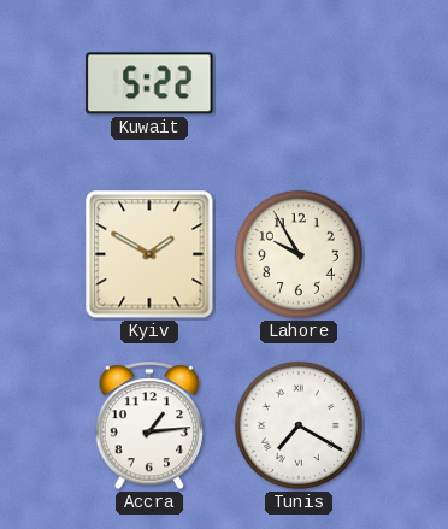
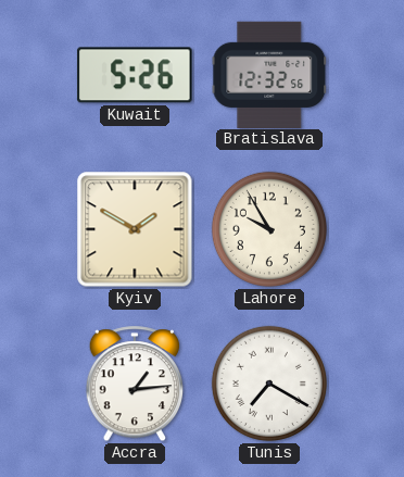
Kuwait: 5:22 -> 5:26 (135, 75)
Bratislava: none -> 12:32 (269, 74)
